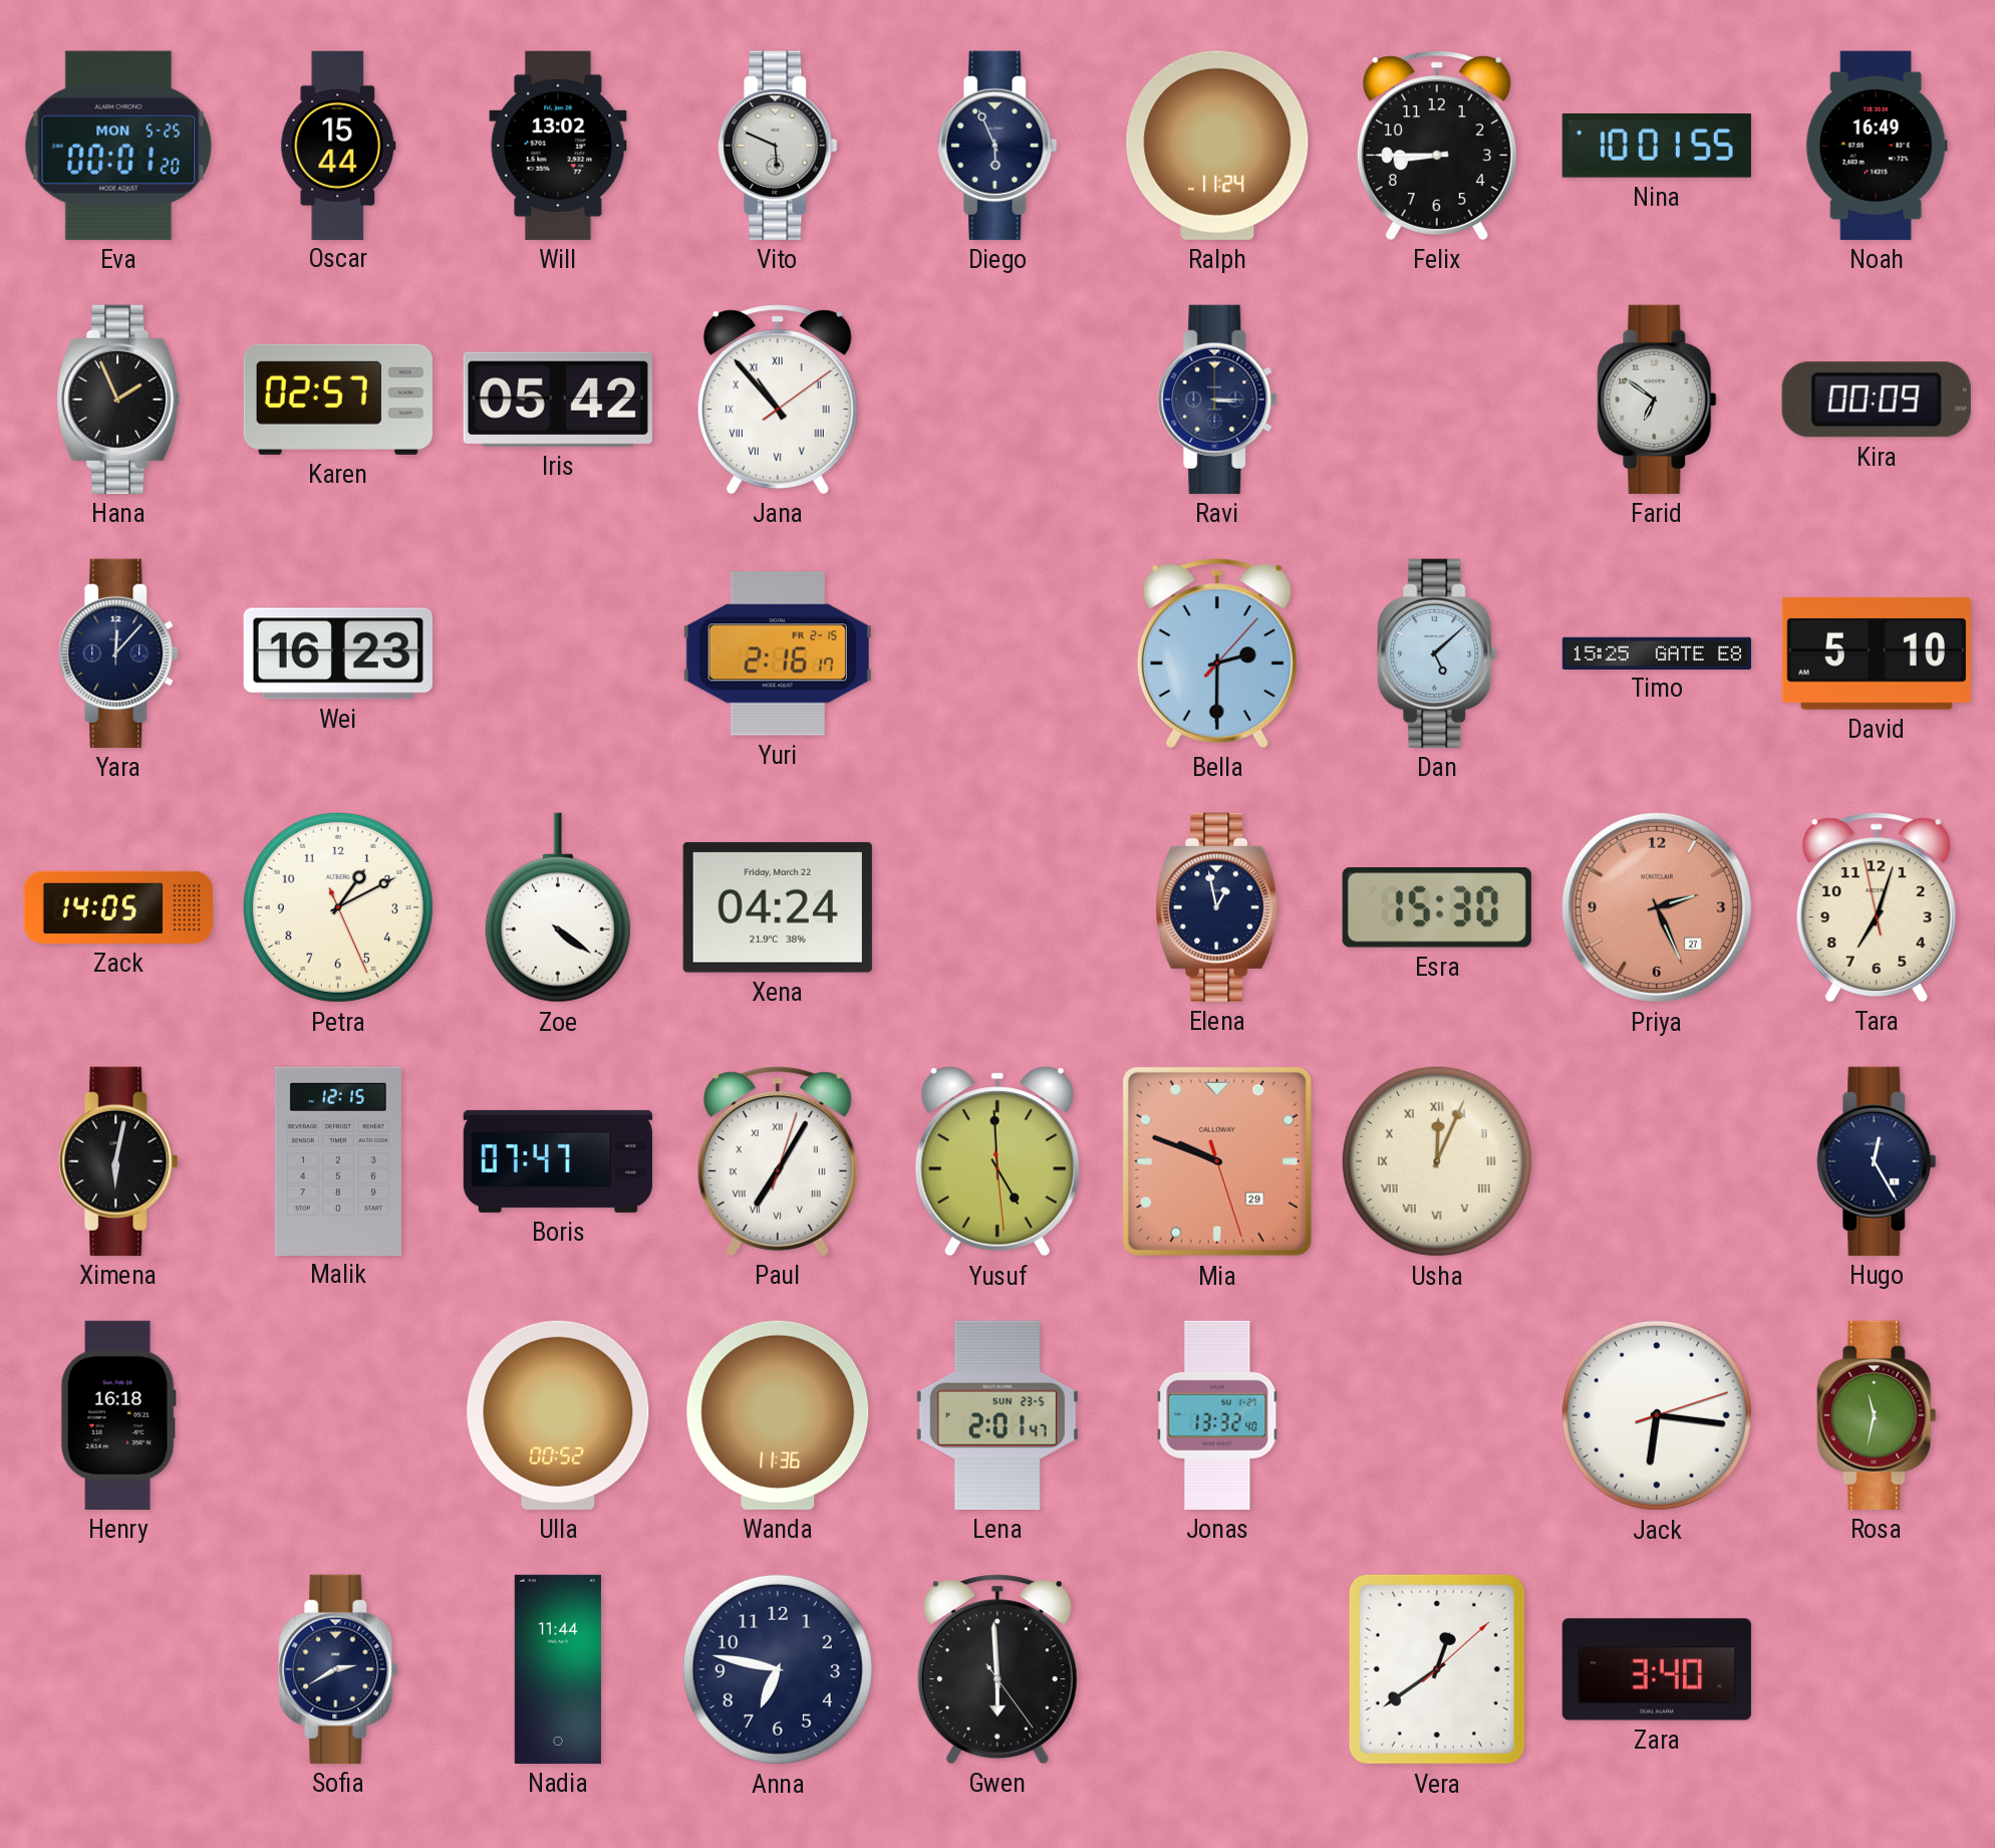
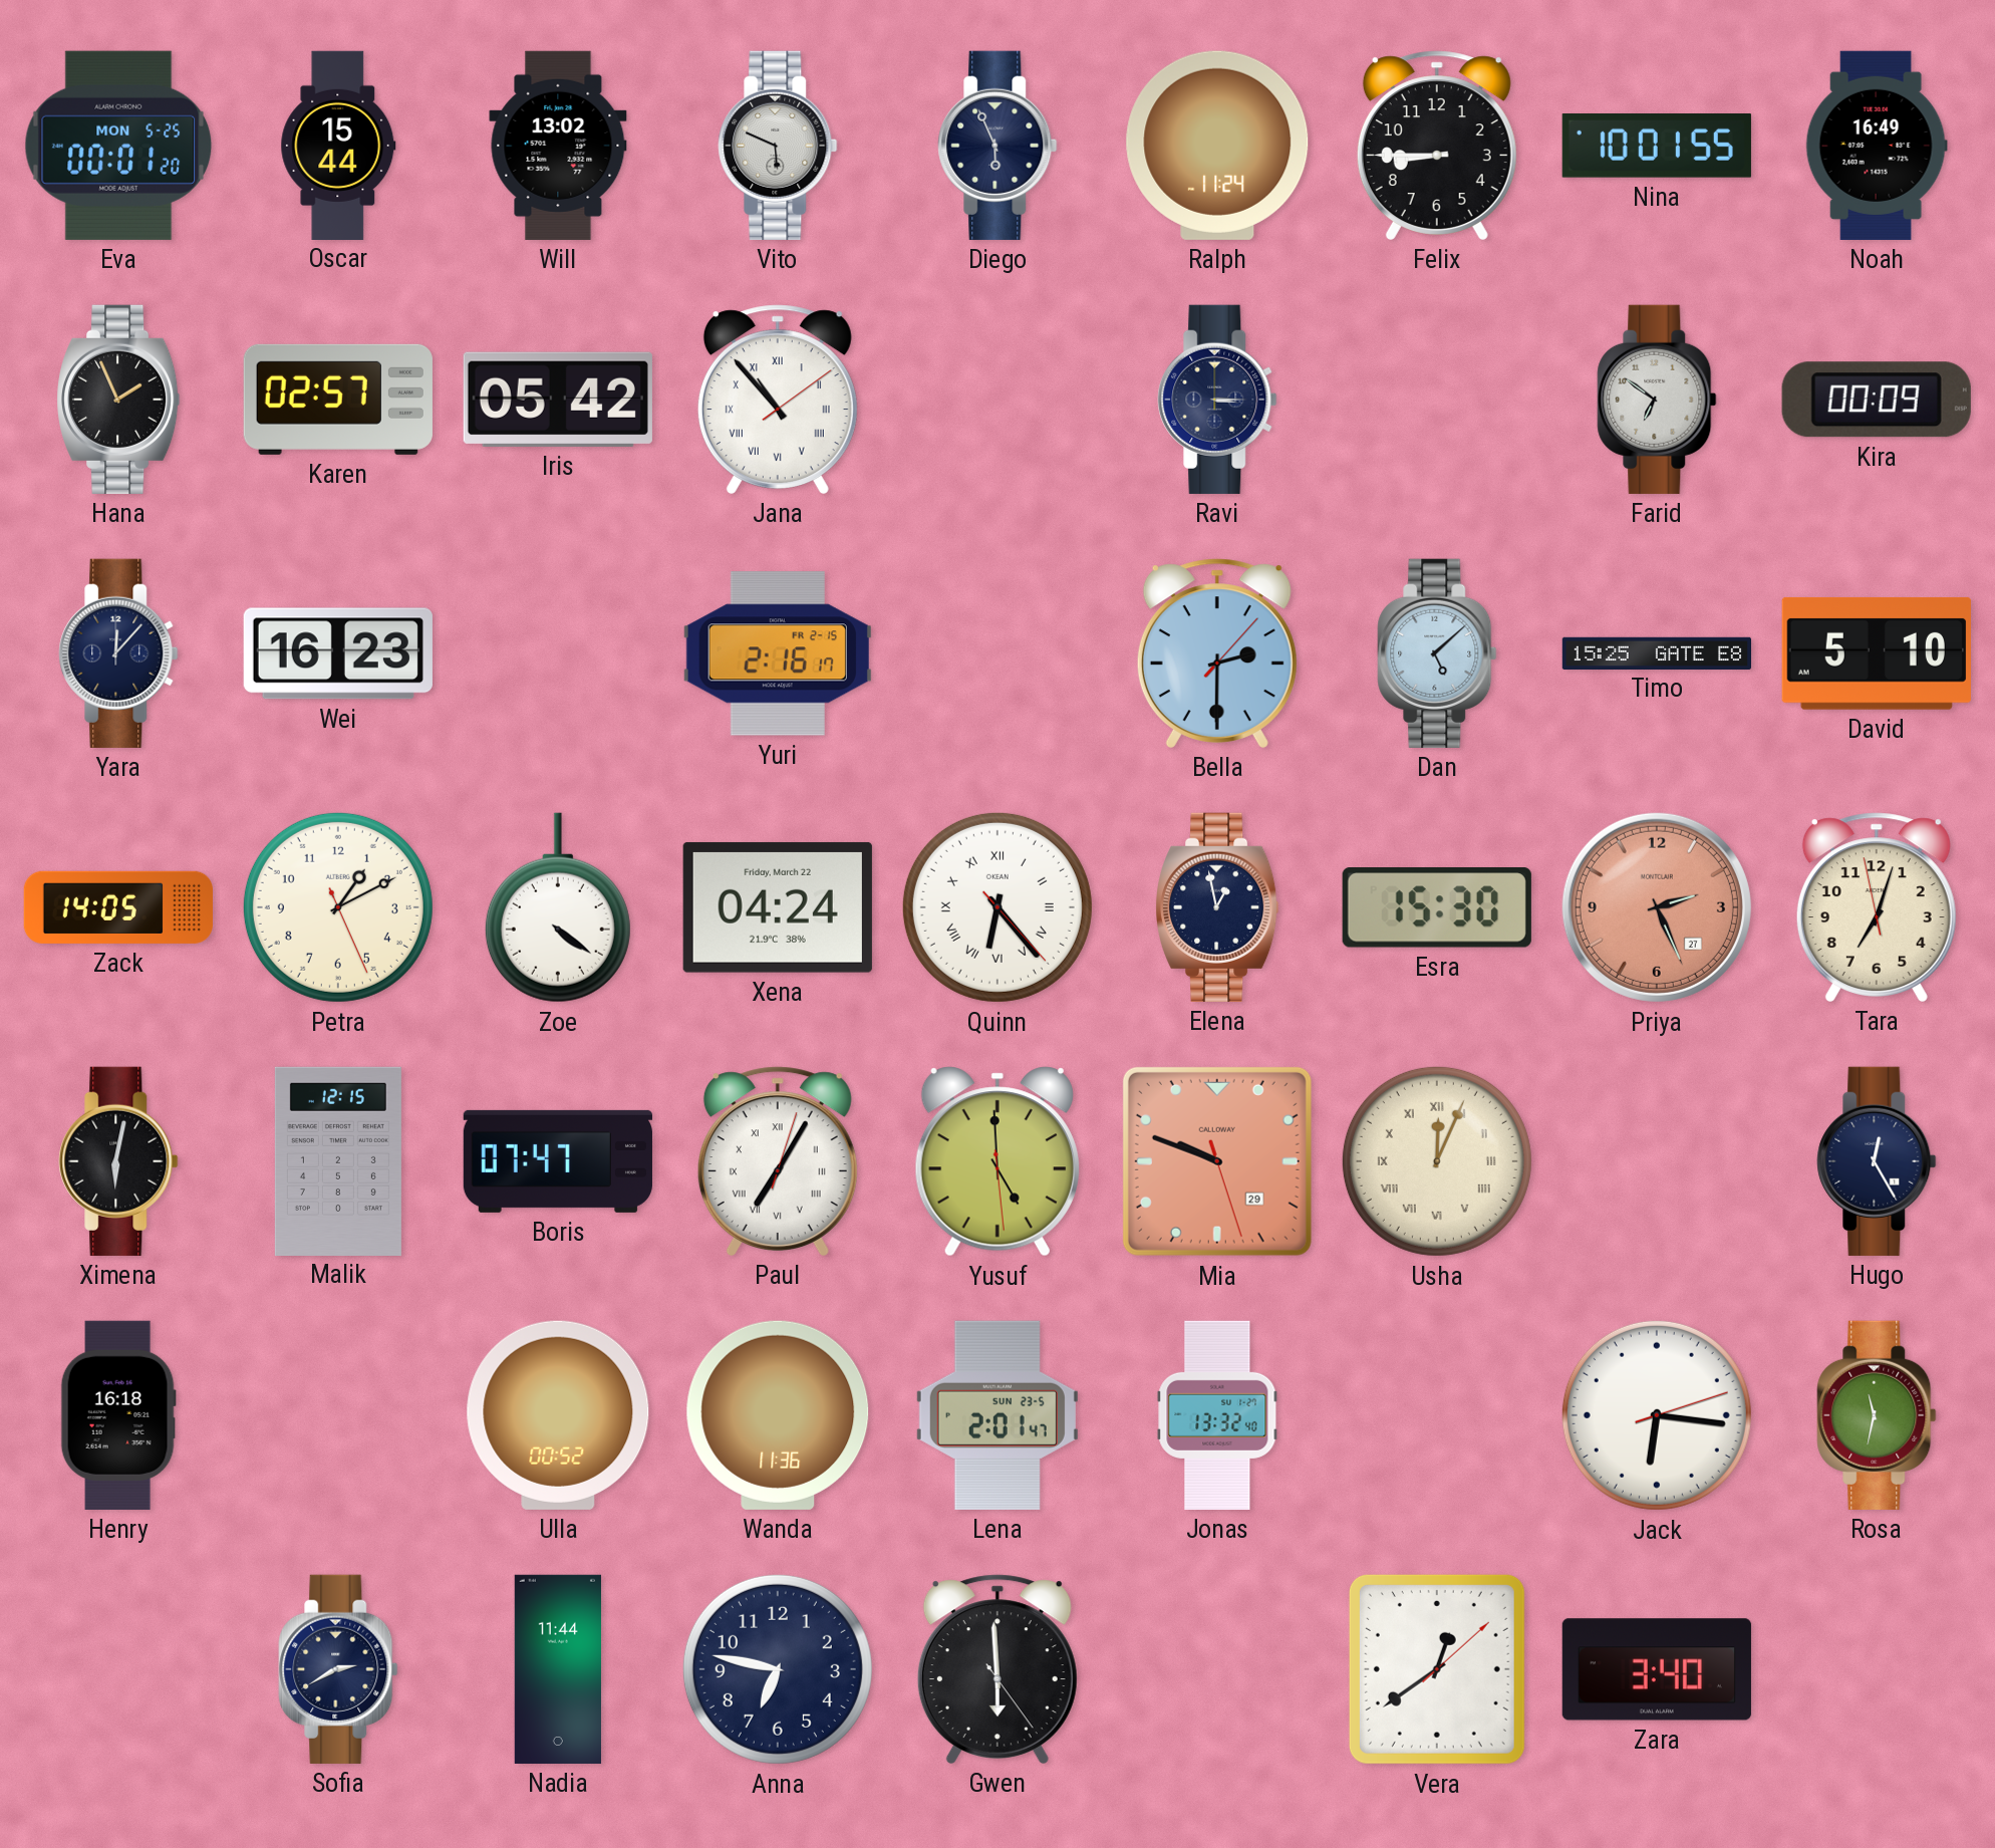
Quinn: none -> 6:23 (998, 907)
